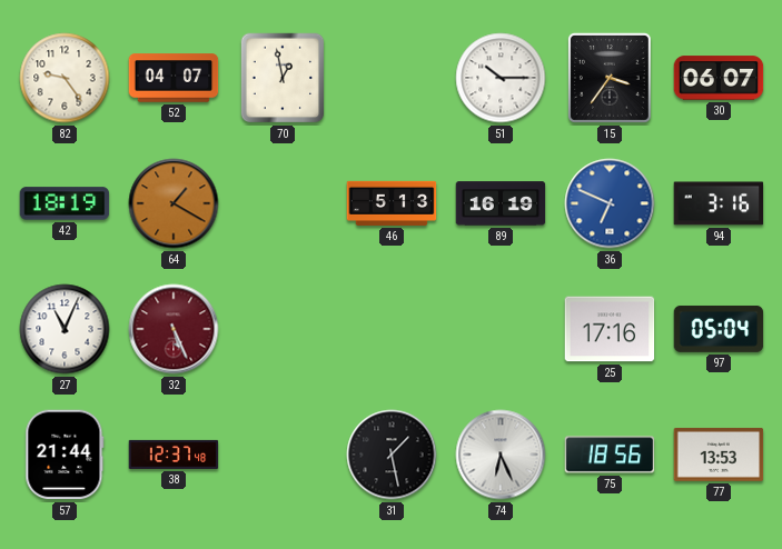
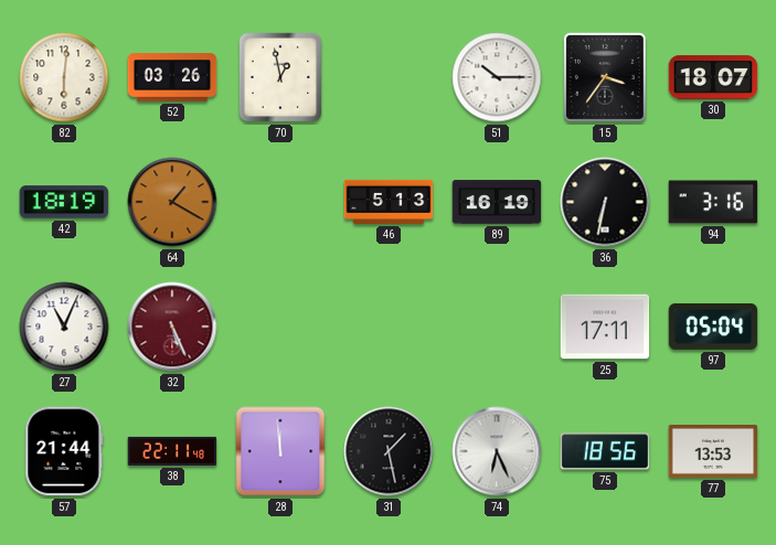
82: 9:24 -> 6:01 (64, 77)
52: 04:07 -> 03:26 (172, 77)
30: 06:07 -> 18:07 (713, 77)
36: 6:49 -> 6:32 (605, 202)
36 dial: blue -> black (605, 202)
25: 17:16 -> 17:11 (605, 327)
38: 12:37 -> 22:11 (172, 451)
28: none -> 11:59 (280, 451)
